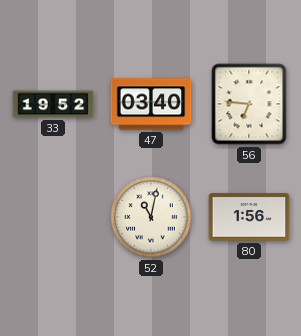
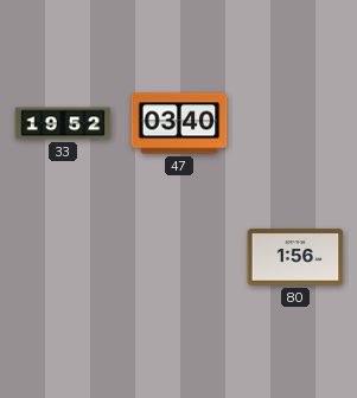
56: 6:46 -> none (249, 104)
52: 11:02 -> none (151, 217)
